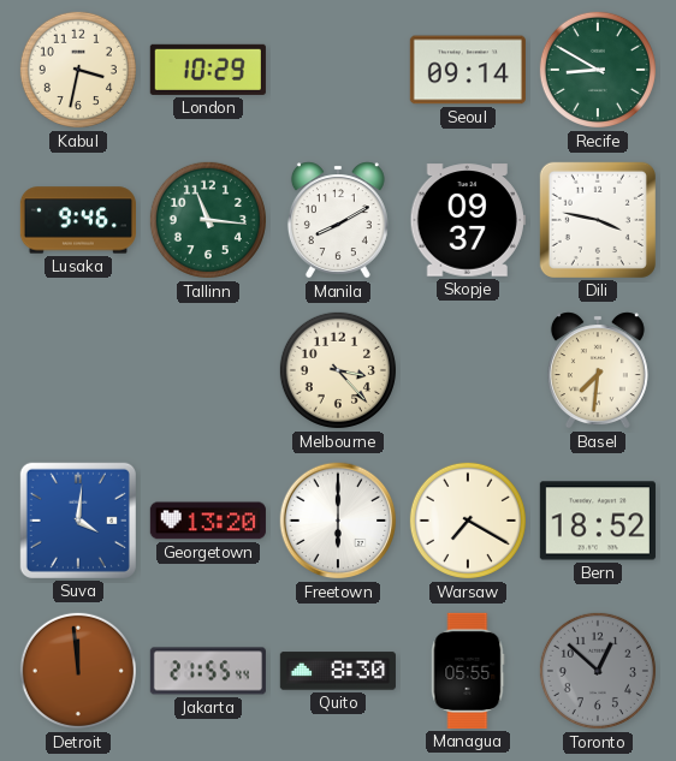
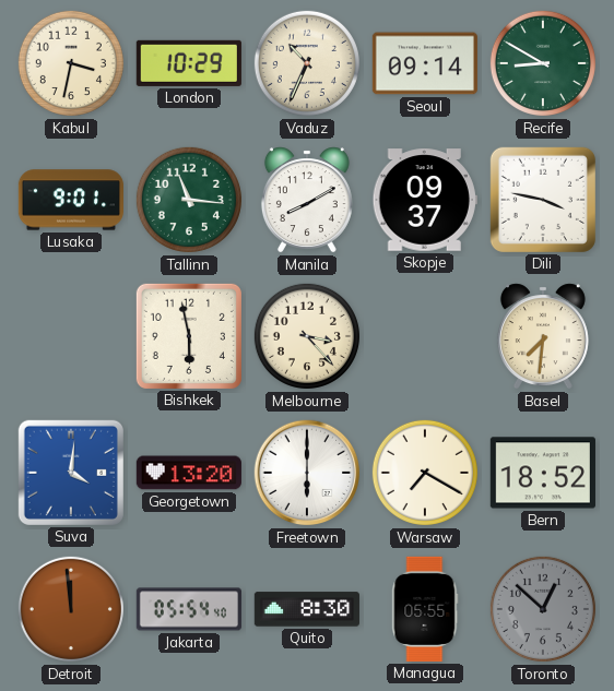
Vaduz: none -> 10:34 (307, 63)
Lusaka: 9:46 -> 9:01 (70, 200)
Bishkek: none -> 5:58 (189, 336)
Jakarta: 21:55 -> 05:54 (189, 609)
